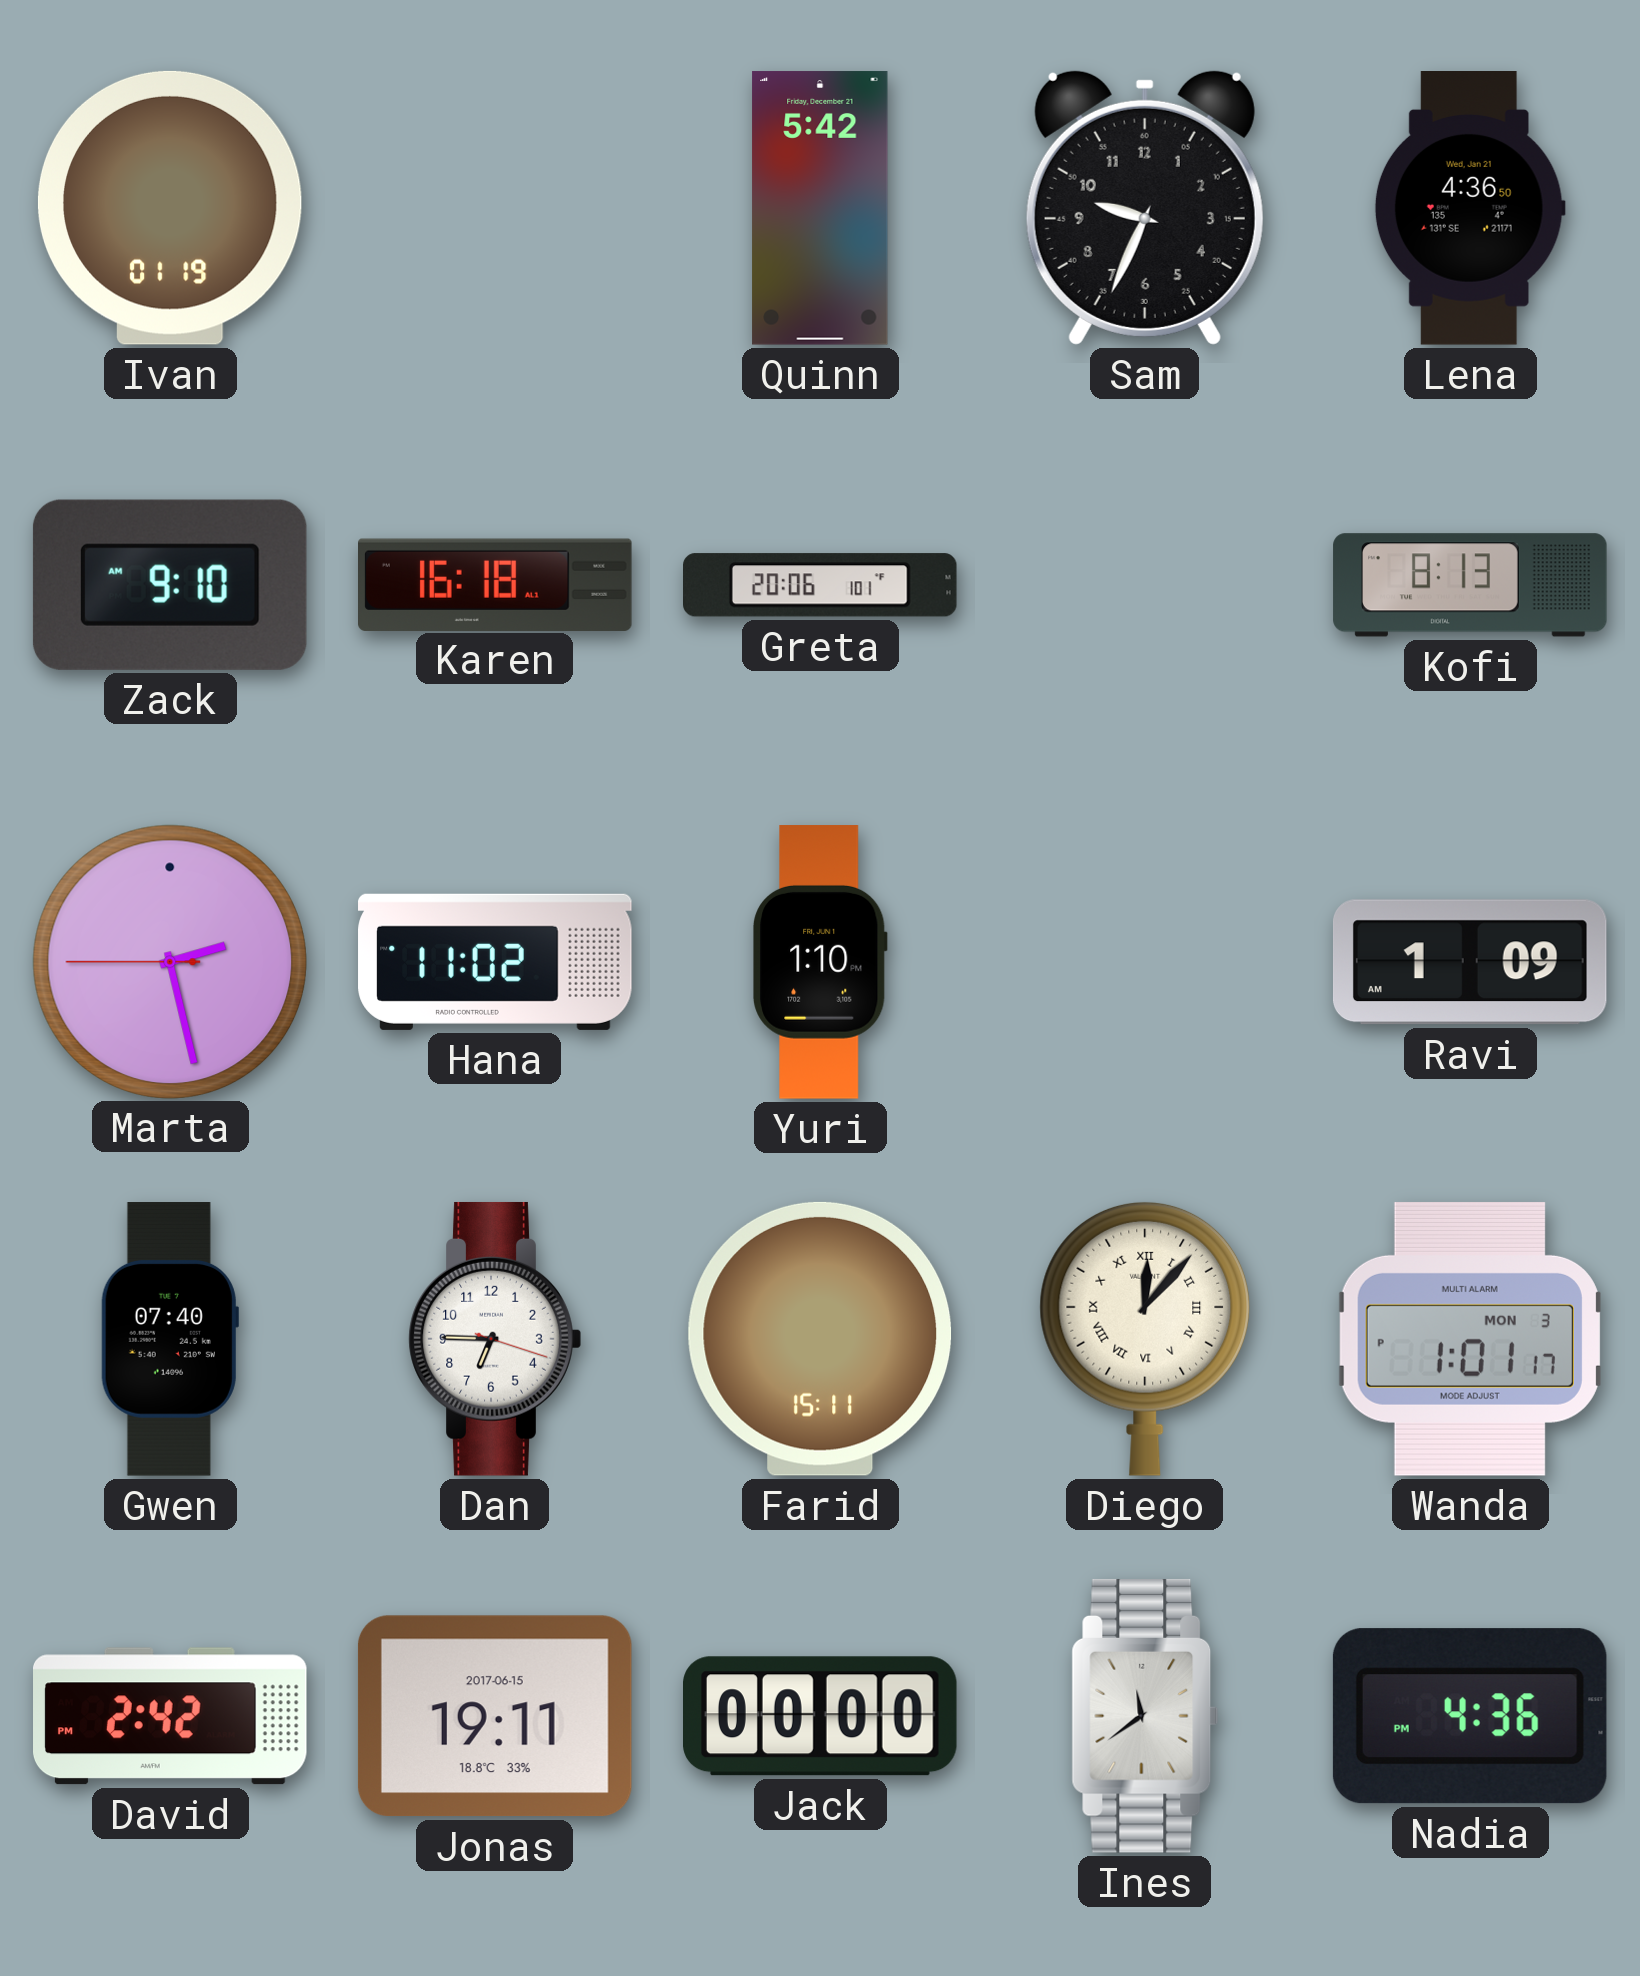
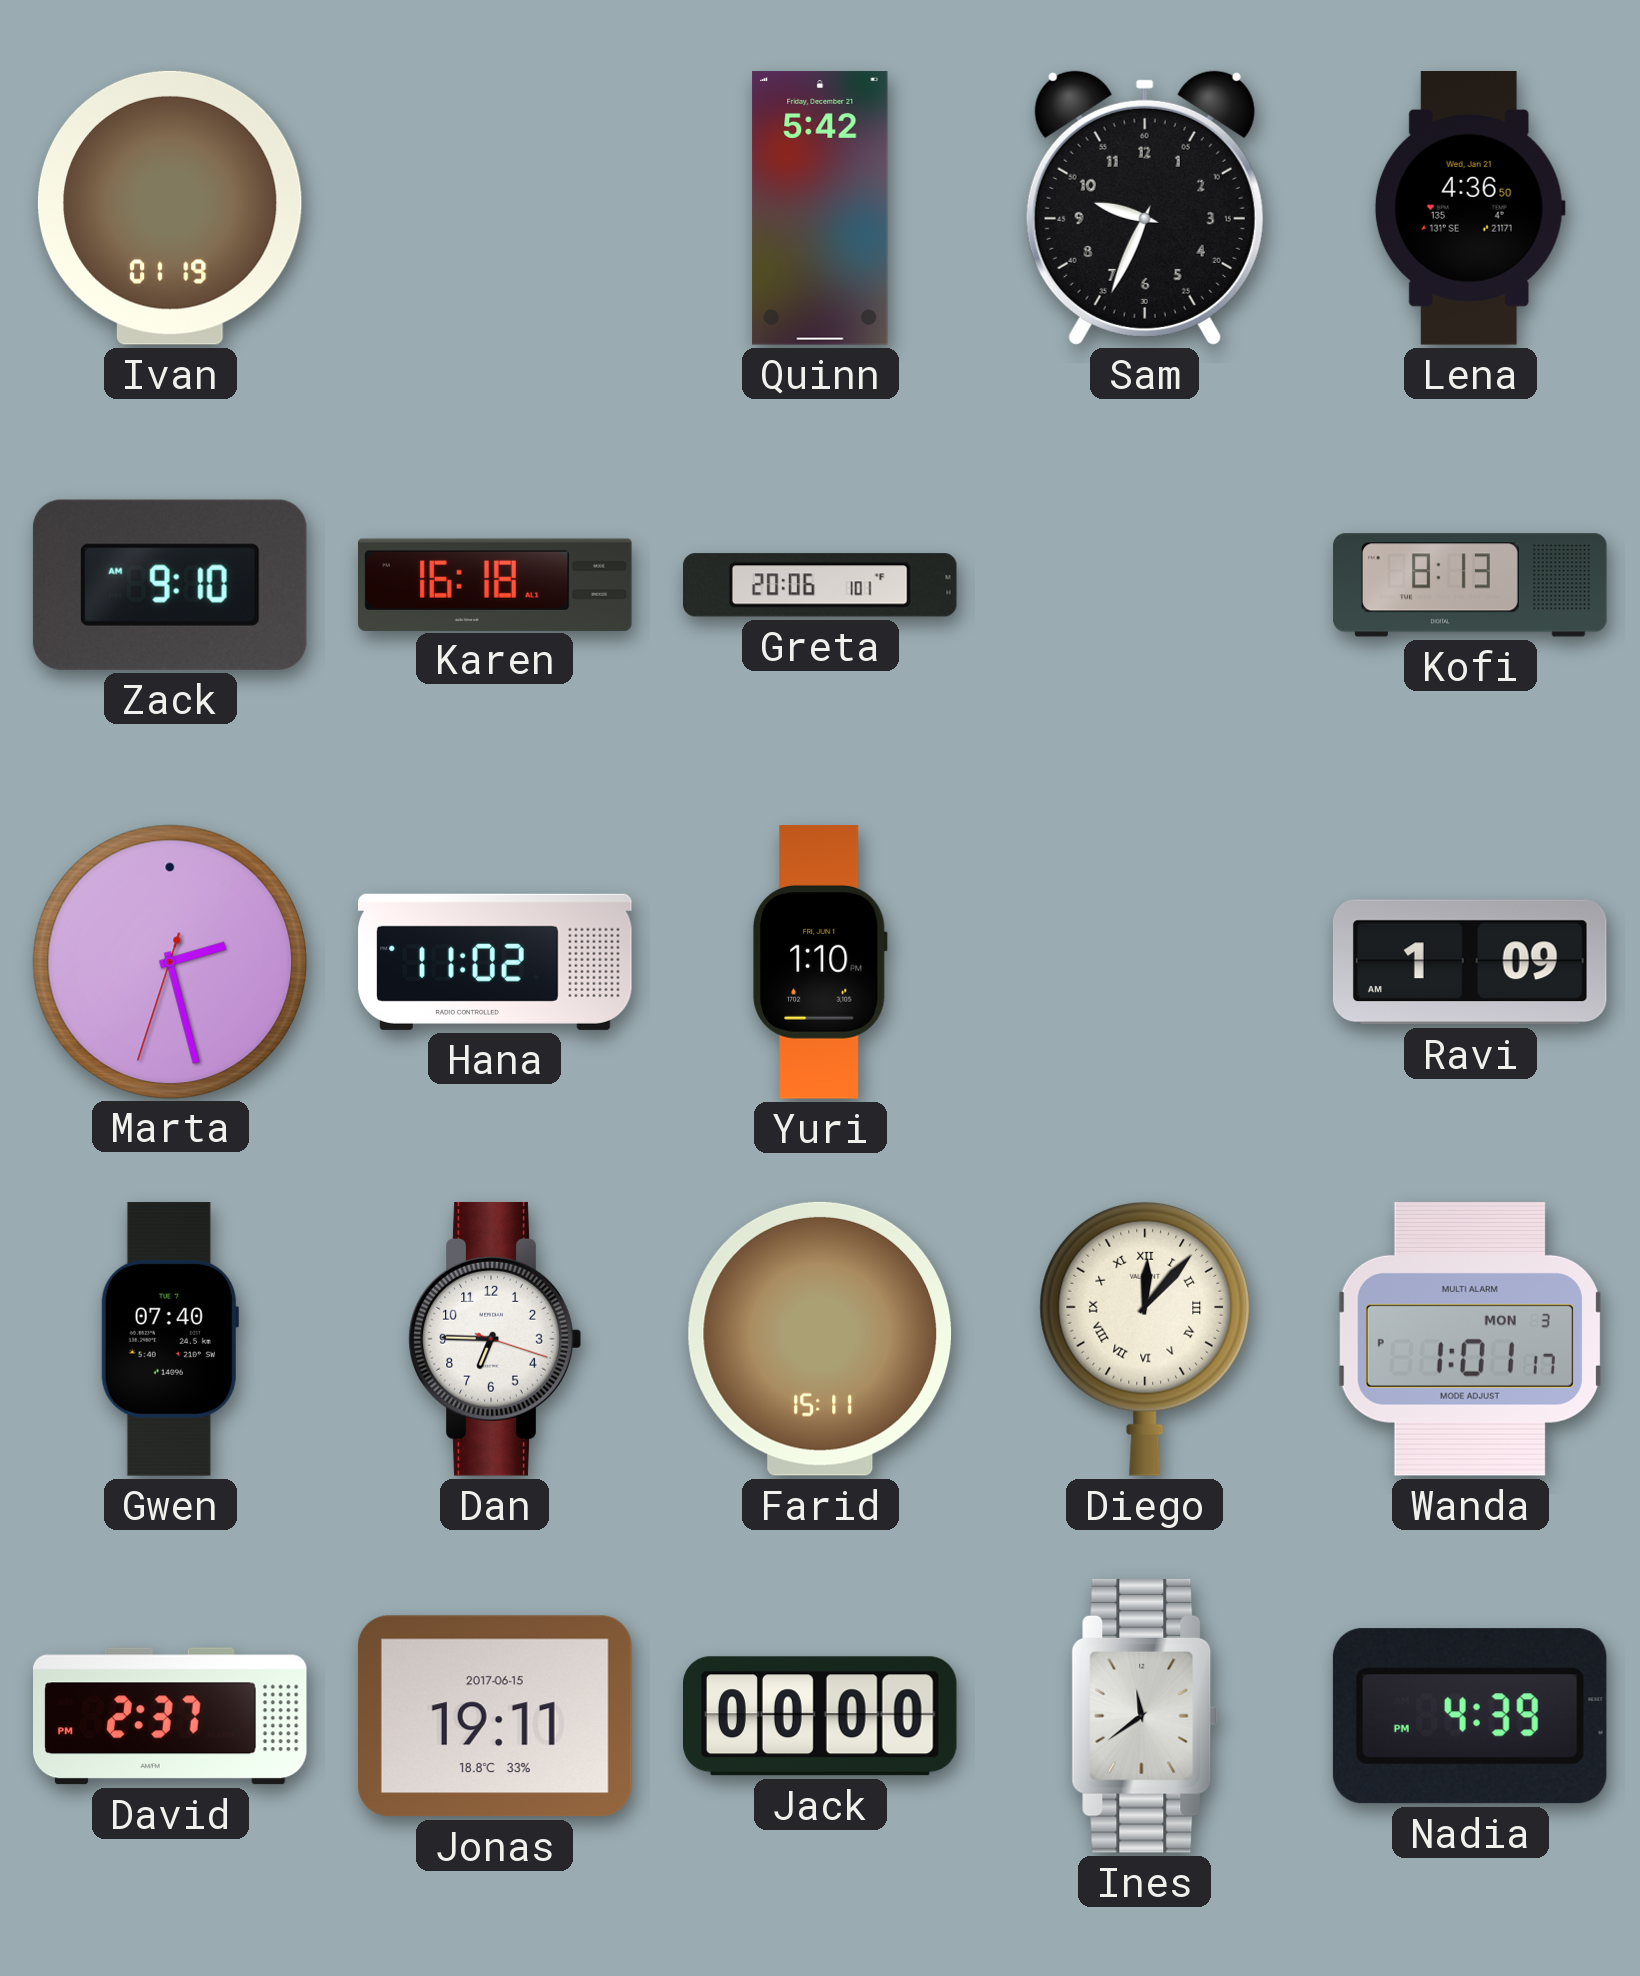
Marta: 2:27:45 -> 2:27:33 (169, 961)
David: 2:42 -> 2:37 (171, 1716)
Nadia: 4:36 -> 4:39 (1470, 1716)
